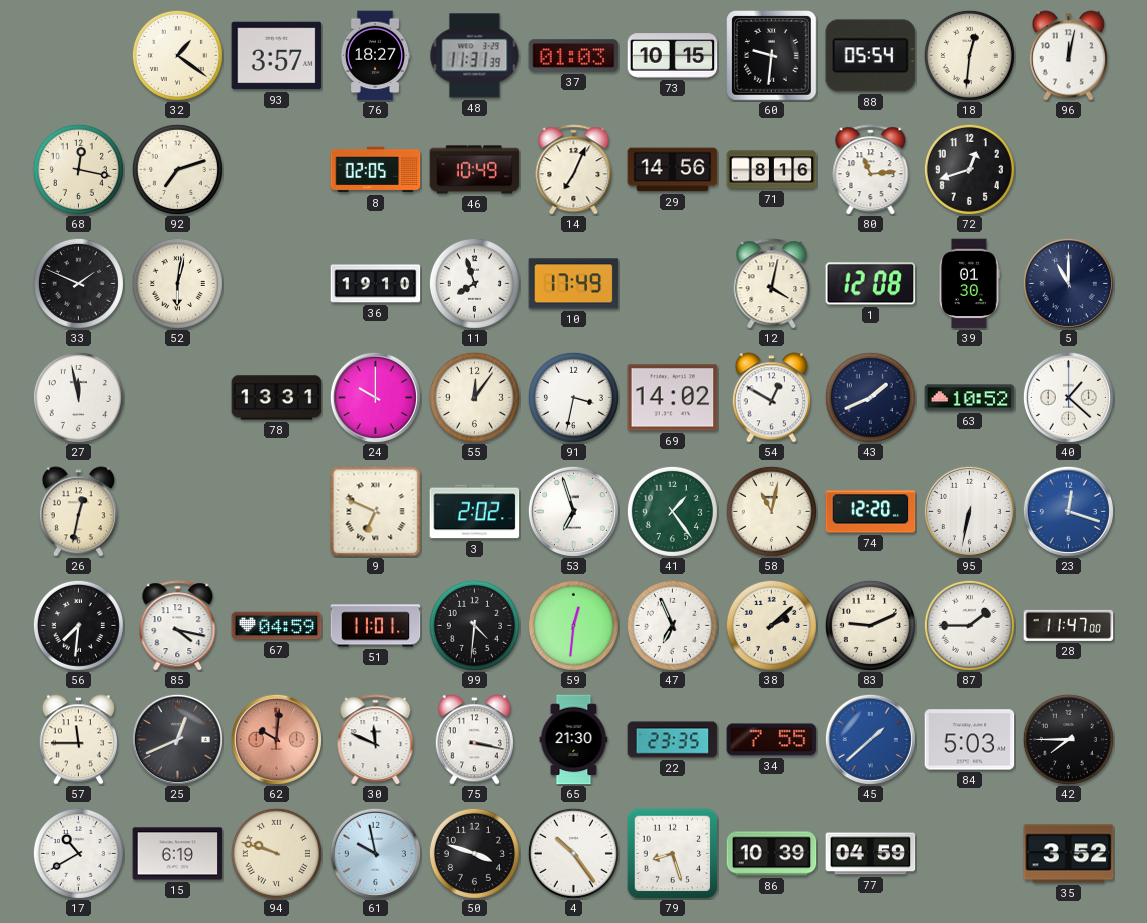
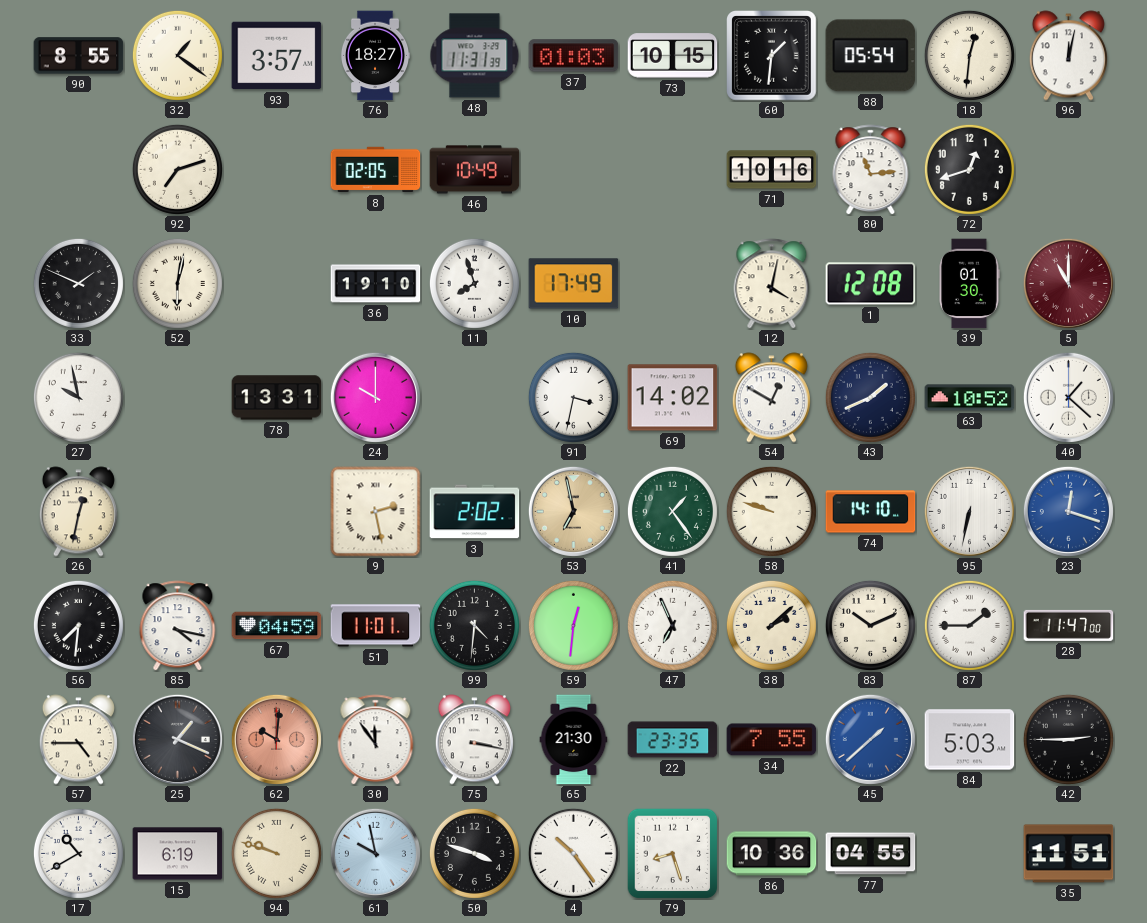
90: none -> 8:55 (79, 56)
60: 9:31 -> 1:31 (772, 56)
68: 12:17 -> none (78, 169)
14: 7:04 -> none (574, 170)
29: 14:56 -> none (673, 170)
71: 8:16 -> 10:16 (772, 170)
5 dial: navy -> burgundy (1068, 283)
27: 11:58 -> 9:58 (78, 397)
55: 12:06 -> none (474, 397)
9: 6:49 -> 2:28 (376, 512)
53: 6:57 -> 6:58 (573, 511)
53 dial: white -> champagne (573, 511)
58: 11:02 -> 9:48 (771, 511)
74: 12:20 -> 14:10 (871, 512)
83: 9:11 -> 10:11 (870, 625)
57: 11:45 -> 4:45 (78, 740)
25: 12:41 -> 1:19 (177, 739)
30: 11:49 -> 11:54 (376, 740)
42: 7:45 -> 2:45 (1068, 739)
86: 10:39 -> 10:36 (772, 854)
77: 04:59 -> 04:55 (871, 854)
35: 3:52 -> 11:51 (1069, 854)
